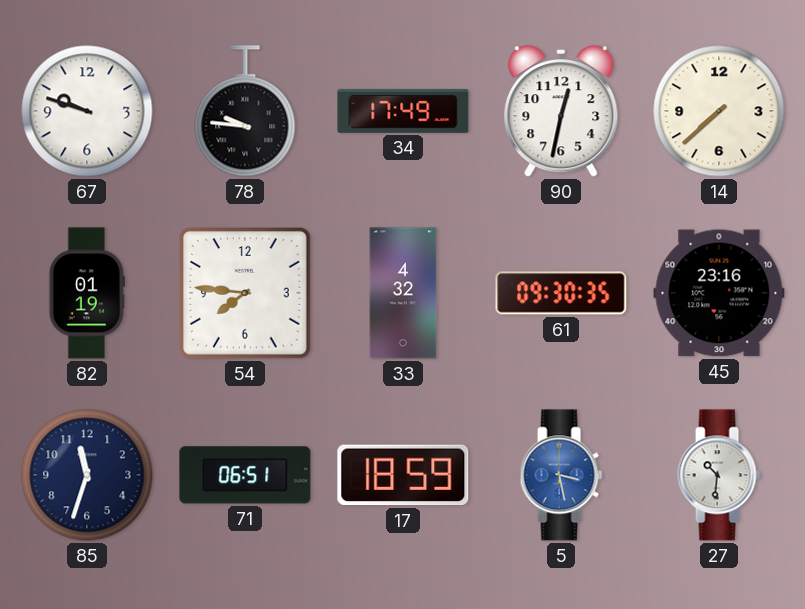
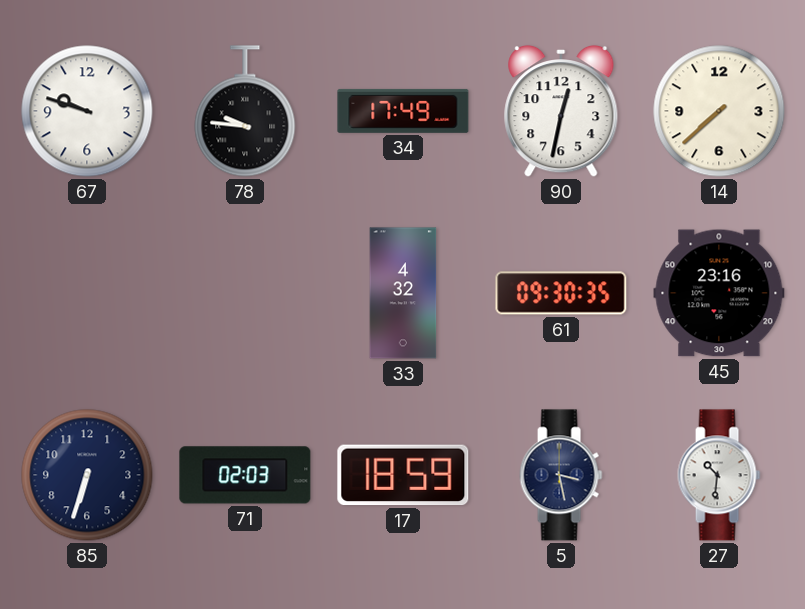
82: 01:19 -> none (87, 293)
54: 7:46 -> none (246, 294)
85: 11:33 -> 6:33 (87, 475)
71: 06:51 -> 02:03 (245, 475)
5 dial: blue -> navy (561, 475)
